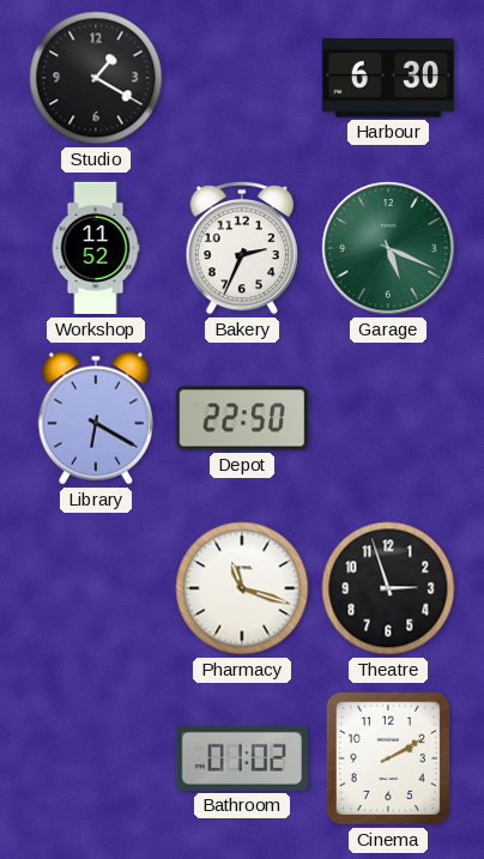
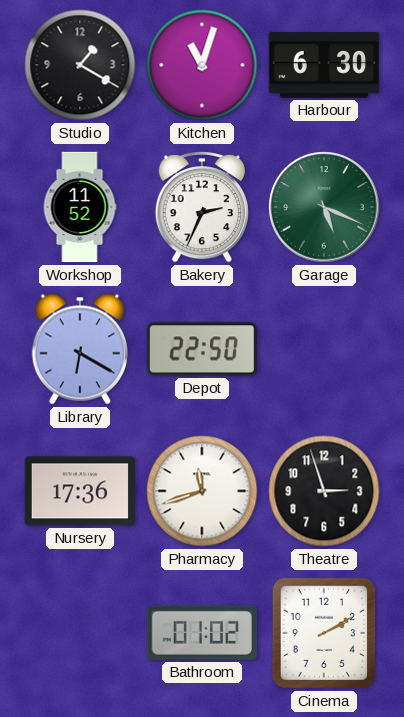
Kitchen: none -> 11:03 (202, 65)
Nursery: none -> 17:36 (79, 491)
Pharmacy: 11:18 -> 11:42 (202, 491)
